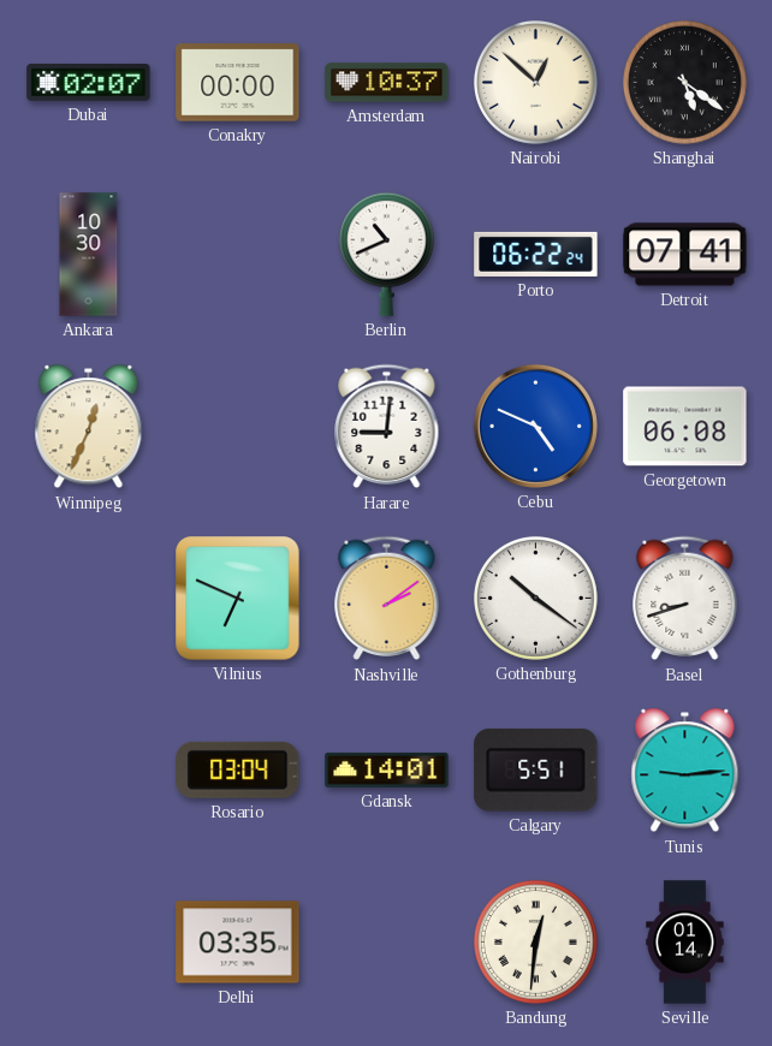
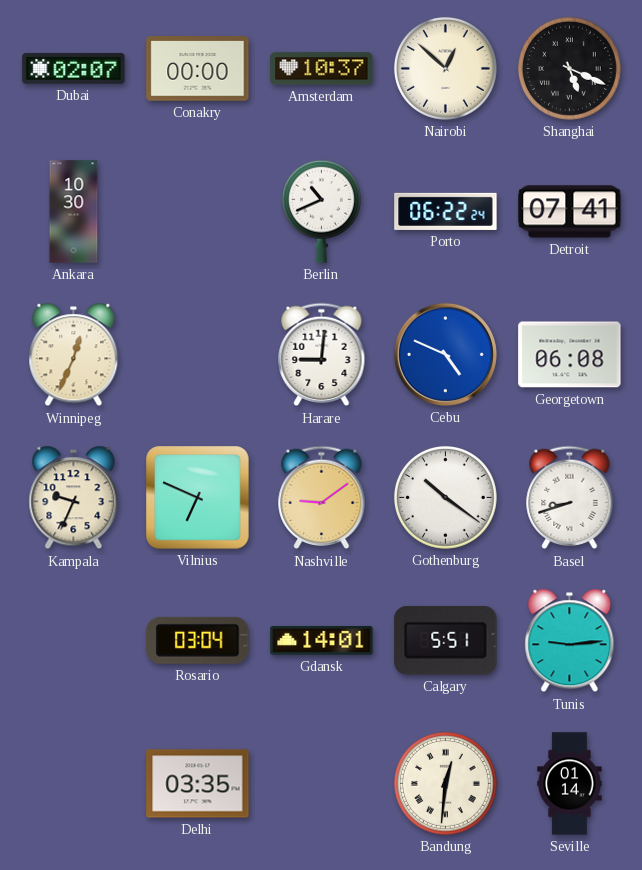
Shanghai: 5:21 -> 5:19 (569, 68)
Kampala: none -> 9:34 (74, 498)
Nashville: 2:09 -> 9:09 (322, 498)
